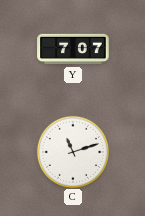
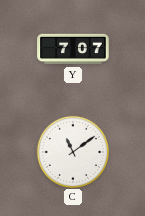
C: 11:12 -> 11:09 (72, 151)
